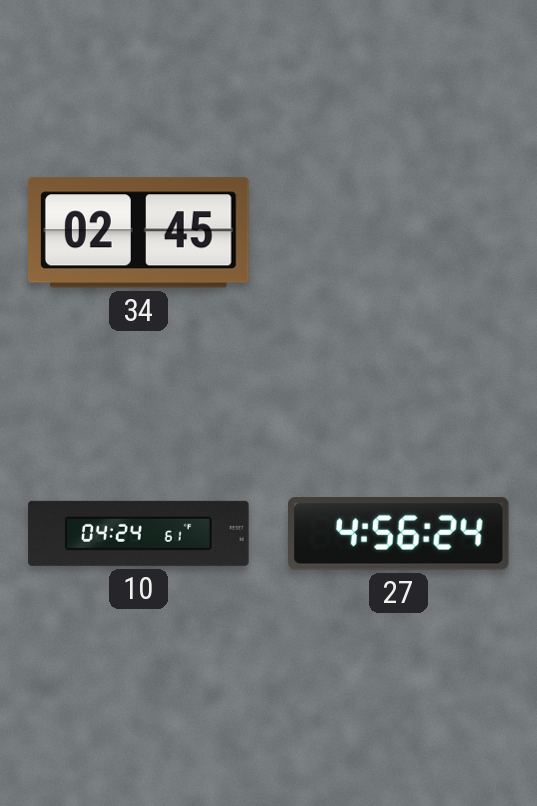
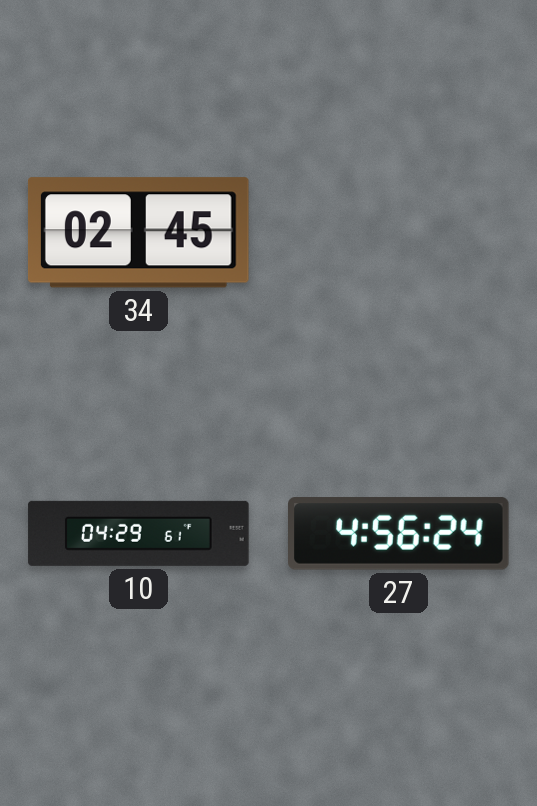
10: 04:24 -> 04:29 (139, 533)
